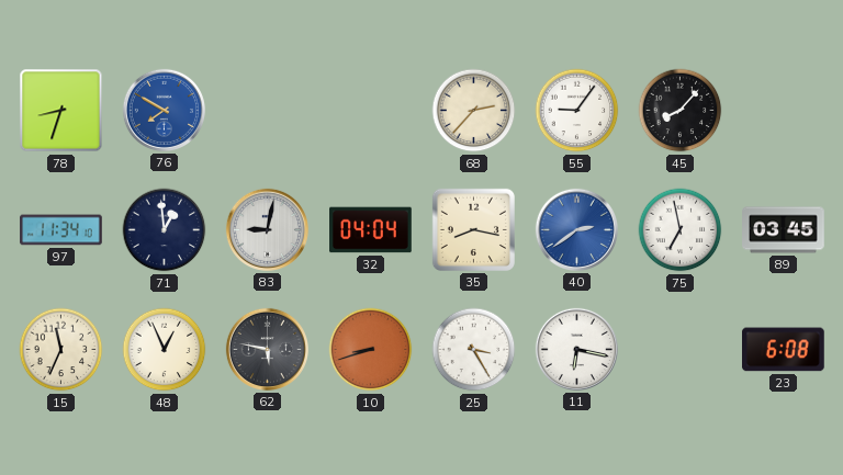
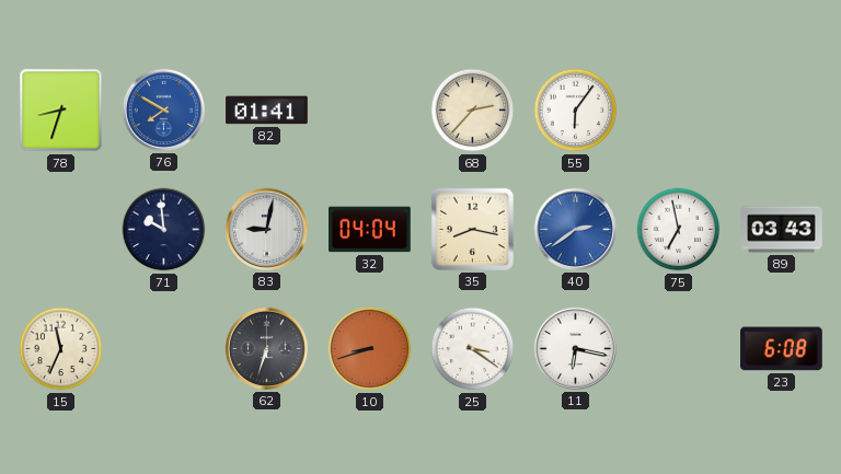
82: none -> 01:41 (267, 111)
55: 9:06 -> 6:06 (576, 111)
45: 8:07 -> none (681, 111)
97: 11:34 -> none (61, 230)
71: 12:59 -> 9:59 (164, 230)
89: 03:45 -> 03:43 (782, 230)
48: 12:56 -> none (165, 350)
62: 5:47 -> 6:33 (266, 348)
25: 3:25 -> 3:21 (473, 349)
